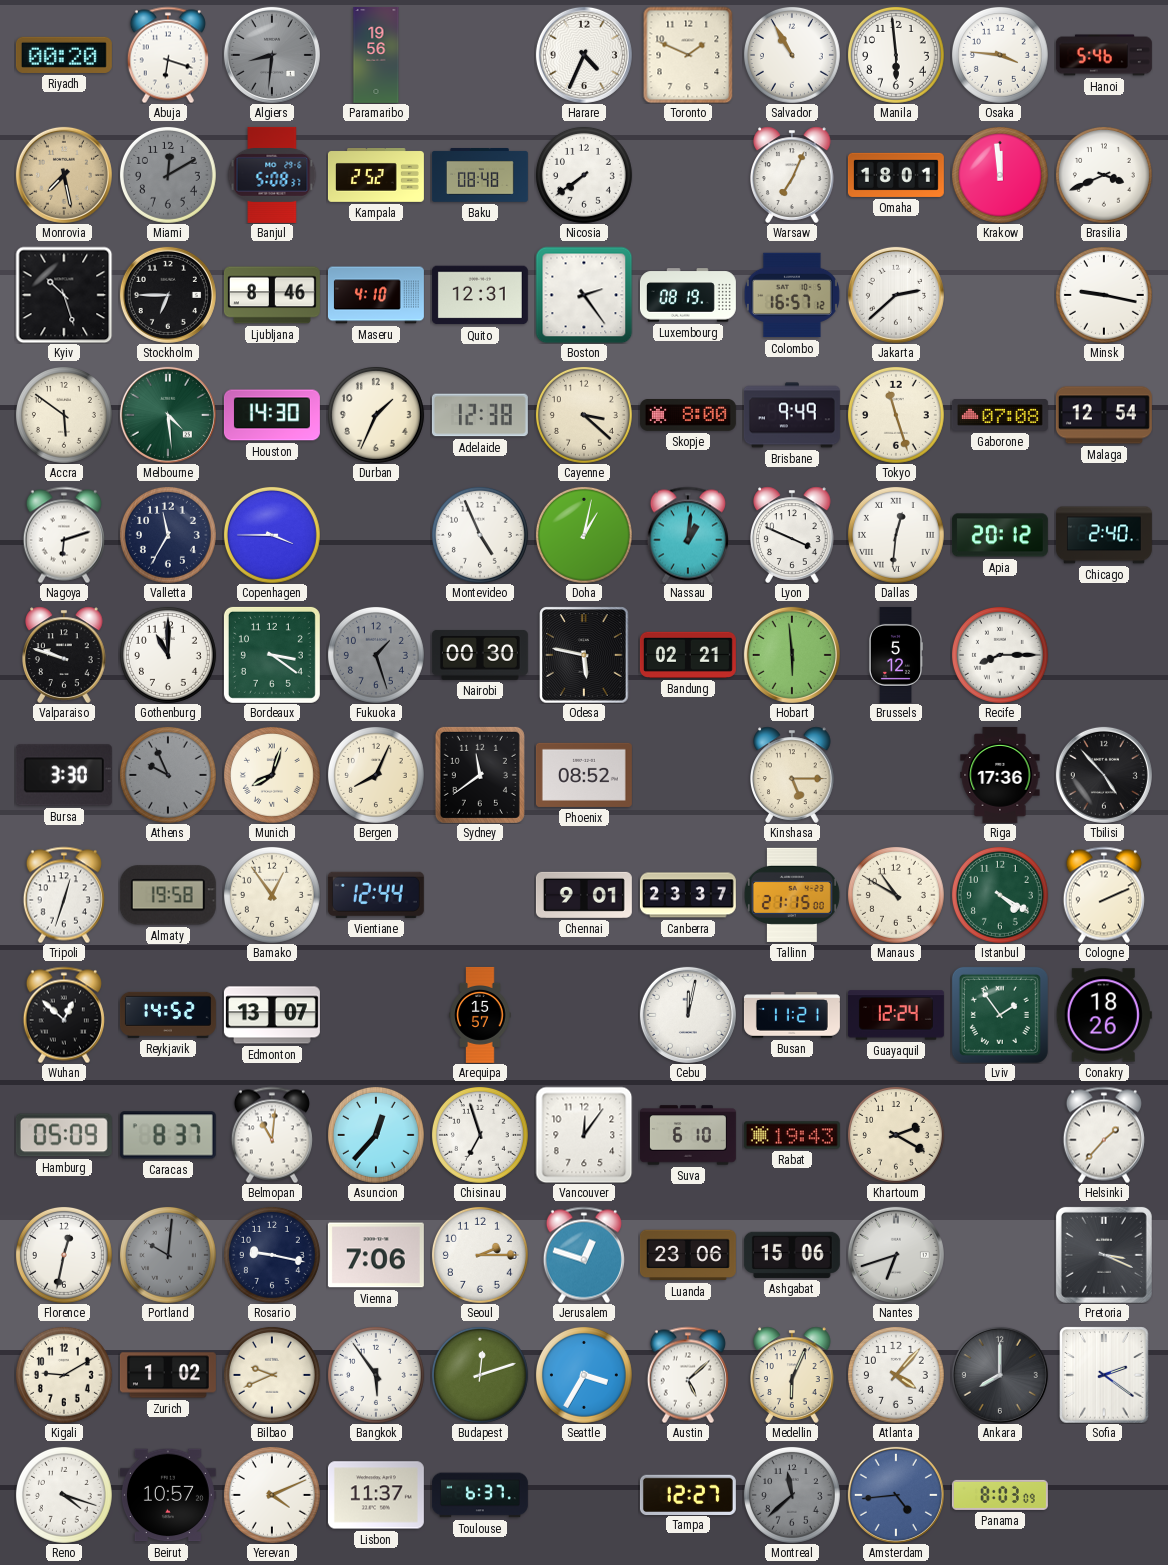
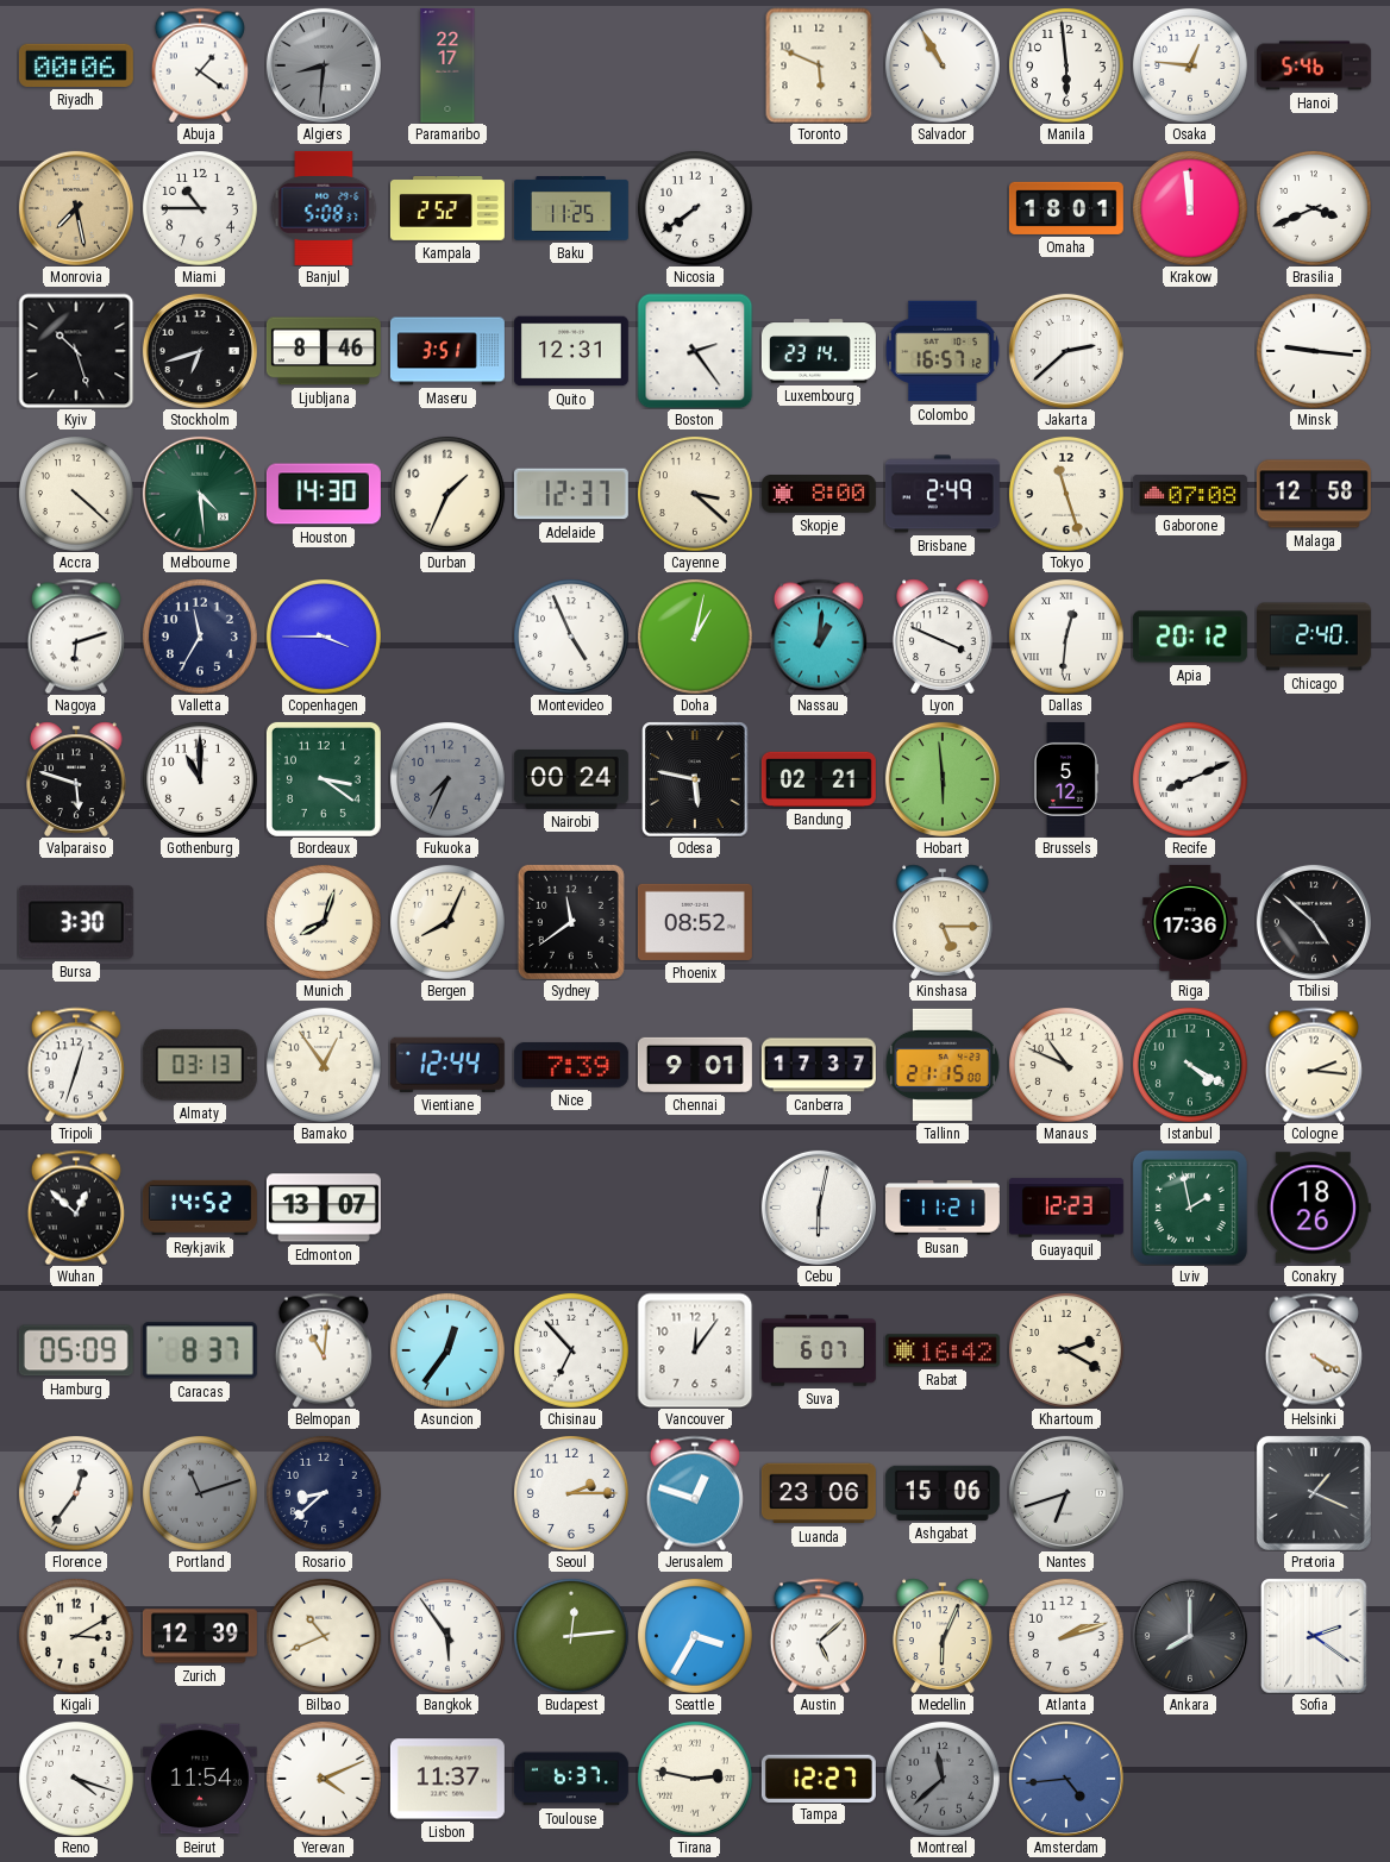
Riyadh: 00:20 -> 00:06 (76, 65)
Abuja: 6:18 -> 1:21 (200, 65)
Paramaribo: 19:56 -> 22:17 (447, 65)
Harare: 4:34 -> none (584, 55)
Toronto: 1:49 -> 5:49 (819, 65)
Osaka: 3:46 -> 12:46 (1190, 65)
Miami: 12:10 -> 10:45 (200, 208)
Miami dial: grey -> white (200, 208)
Baku: 08:48 -> 11:25 (571, 209)
Warsaw: 7:04 -> none (793, 175)
Stockholm: 6:45 -> 6:42 (200, 351)
Maseru: 4:10 -> 3:51 (447, 351)
Luxembourg: 08:19 -> 23:14 (819, 351)
Minsk: 9:17 -> 9:16 (1314, 351)
Accra: 5:51 -> 4:22 (76, 494)
Adelaide: 12:38 -> 12:37 (571, 494)
Brisbane: 9:49 -> 2:49 (943, 494)
Malaga: 12:54 -> 12:58 (1314, 494)
Valparaiso: 9:48 -> 5:48 (77, 779)
Fukuoka: 1:27 -> 7:34 (447, 779)
Nairobi: 00:30 -> 00:24 (571, 779)
Recife: 8:15 -> 8:11 (1190, 779)
Athens: 9:56 -> none (168, 775)
Tbilisi: 4:53 -> 4:52 (1314, 922)
Almaty: 19:58 -> 03:13 (200, 1065)
Nice: none -> 7:39 (571, 1065)
Canberra: 23:37 -> 17:37 (819, 1065)
Manaus: 10:50 -> 10:49 (1066, 1065)
Cologne: 2:11 -> 2:16 (1314, 1065)
Arequipa: 15:57 -> none (480, 1015)
Cebu: 12:02 -> 6:02 (819, 1208)
Guayaquil: 12:24 -> 12:23 (1066, 1208)
Lviv: 1:54 -> 1:58 (1190, 1208)
Asuncion: 12:37 -> 12:36 (447, 1350)
Chisinau: 6:57 -> 6:53 (571, 1350)
Suva: 6:10 -> 6:07 (819, 1350)
Rabat: 19:43 -> 16:42 (943, 1350)
Helsinki: 1:37 -> 4:20 (1314, 1350)
Florence: 12:32 -> 12:36 (76, 1493)
Portland: 10:01 -> 11:12 (200, 1493)
Rosario: 9:17 -> 8:38 (324, 1493)
Vienna: 7:06 -> none (376, 1255)
Pretoria: 3:19 -> 1:19 (1314, 1493)
Kigali: 9:10 -> 3:10 (76, 1636)
Zurich: 1:02 -> 12:39 (200, 1636)
Bilbao: 9:41 -> 10:41 (324, 1636)
Budapest: 12:12 -> 12:14 (571, 1636)
Atlanta: 4:07 -> 2:12 (1066, 1636)
Beirut: 10:57 -> 11:54 (200, 1779)
Tirana: none -> 2:47 (695, 1779)
Panama: 8:03 -> none (1000, 1495)
